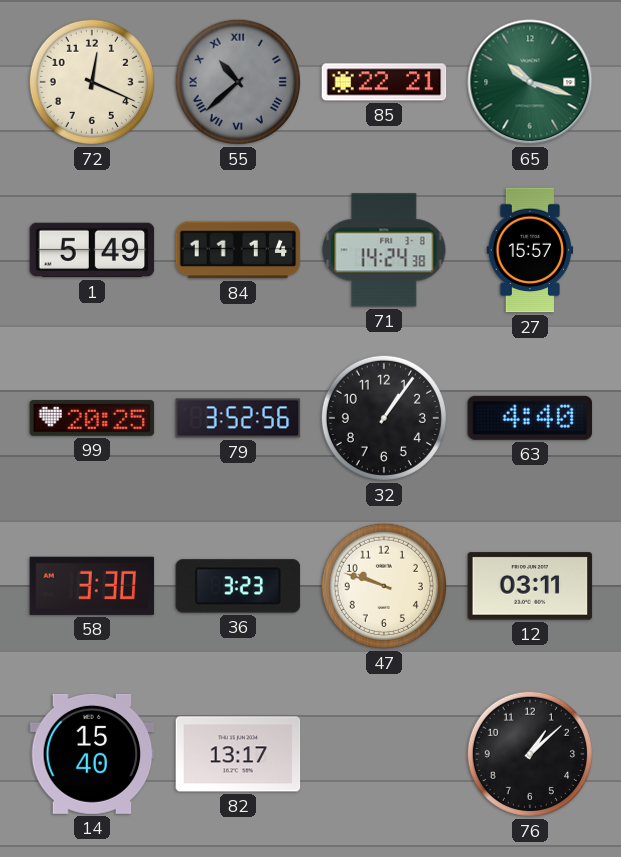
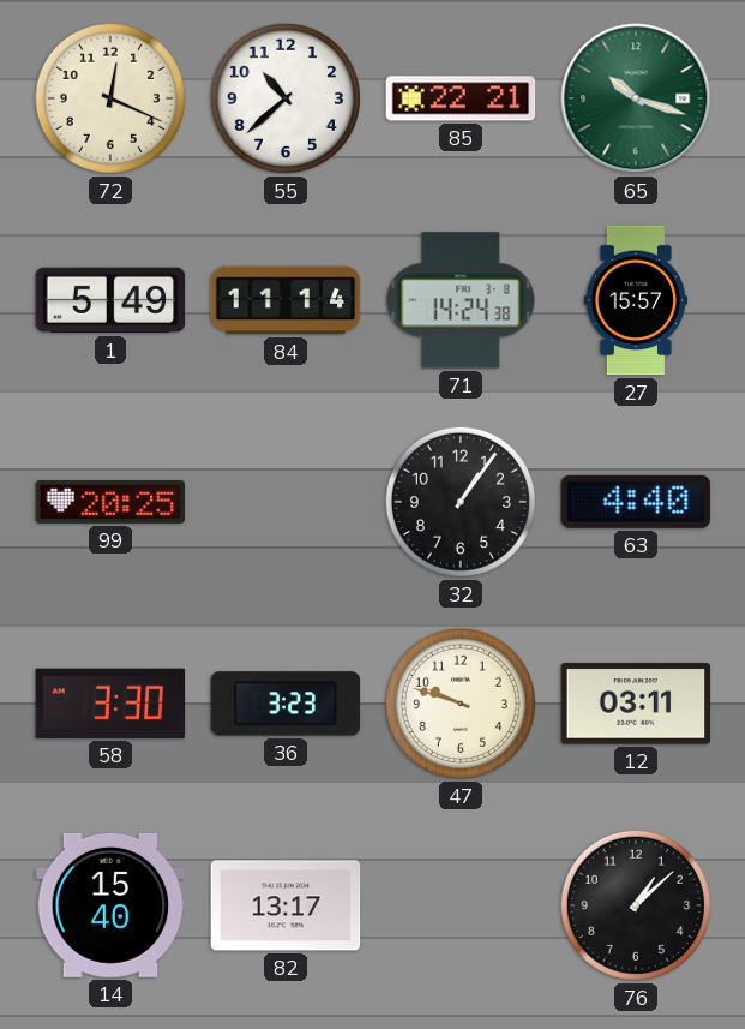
55 dial: grey -> white (286, 98)
55 numerals: Roman -> Arabic (286, 98)
79: 3:52 -> none (238, 418)
